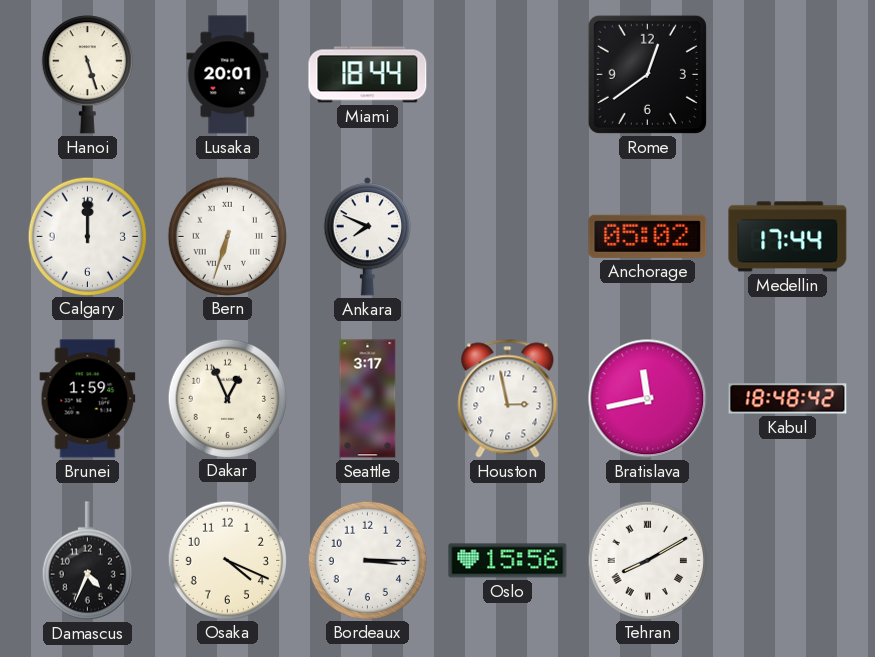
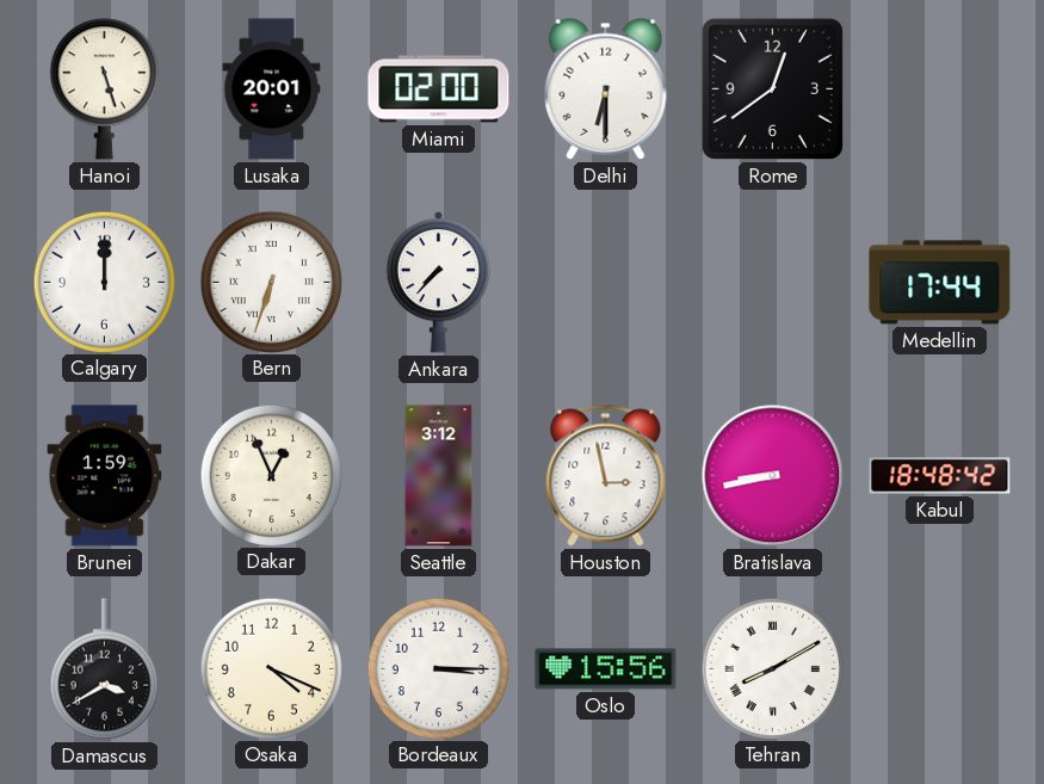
Miami: 18:44 -> 02:00 (439, 89)
Delhi: none -> 6:30 (606, 88)
Ankara: 7:49 -> 7:37 (438, 283)
Anchorage: 05:02 -> none (648, 236)
Seattle: 3:17 -> 3:12 (439, 476)
Bratislava: 11:43 -> 8:43 (773, 476)
Damascus: 4:34 -> 3:40 (104, 669)
